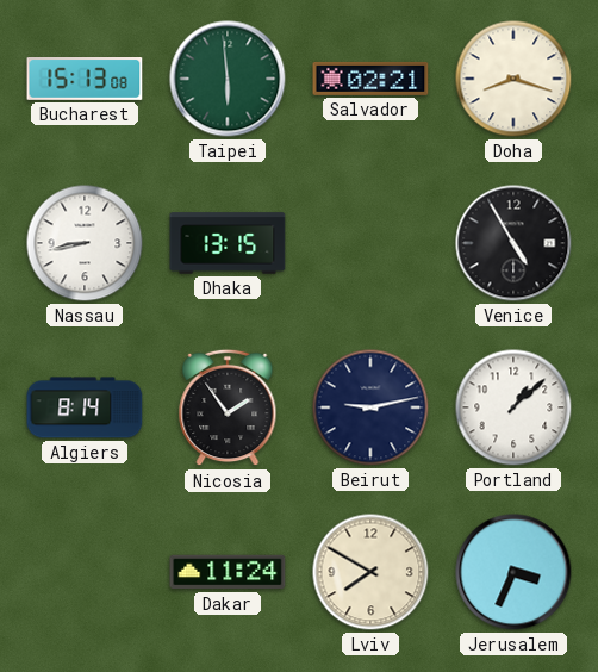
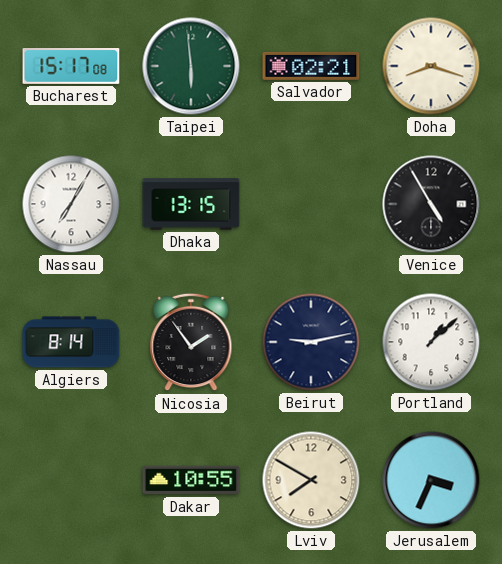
Bucharest: 15:13 -> 15:17 (71, 67)
Nassau: 8:43 -> 7:05 (71, 204)
Dakar: 11:24 -> 10:55 (191, 480)
